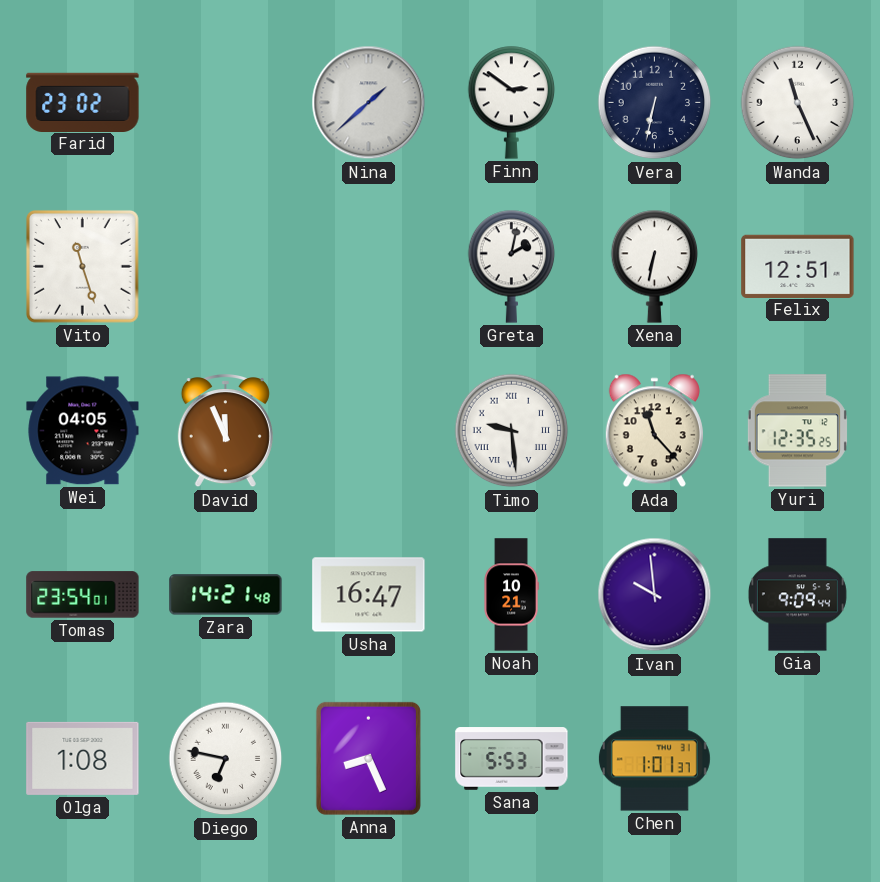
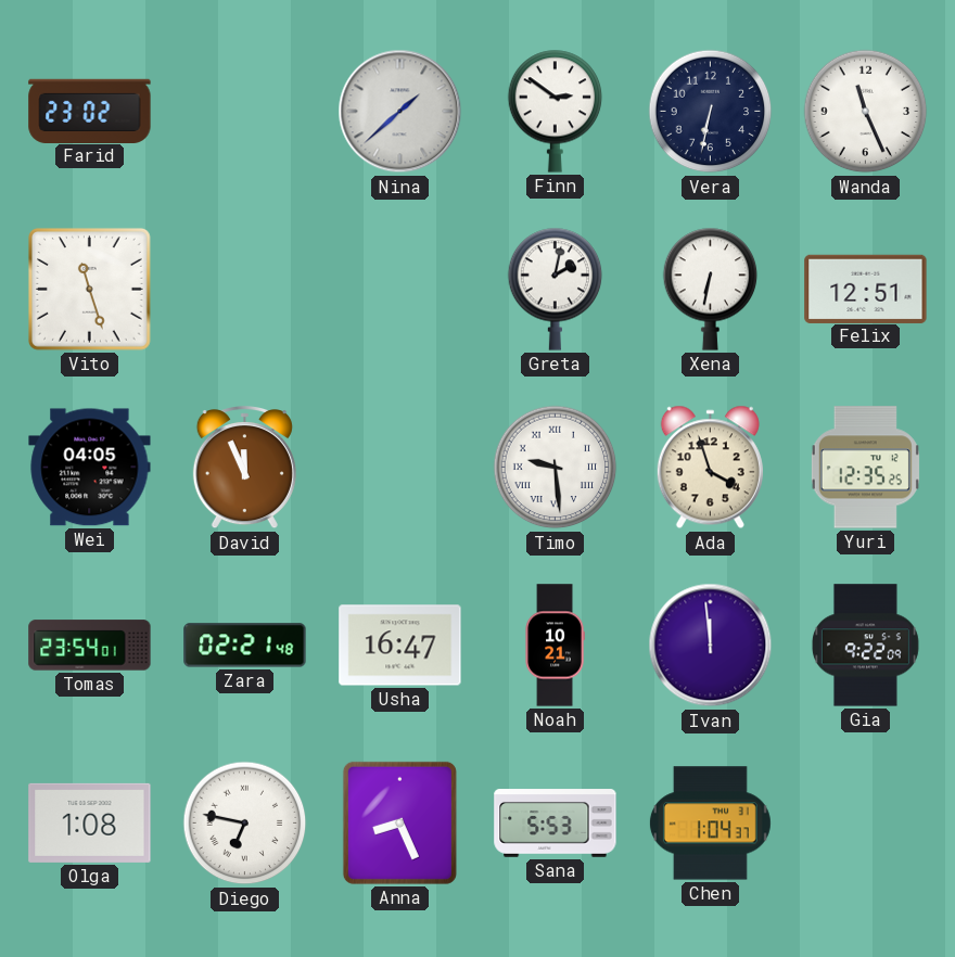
Ada: 11:23 -> 3:57 (710, 468)
Zara: 14:21 -> 02:21 (245, 646)
Ivan: 9:59 -> 11:59 (711, 646)
Gia: 9:09 -> 9:22 (865, 646)
Chen: 1:01 -> 1:04 (710, 824)
